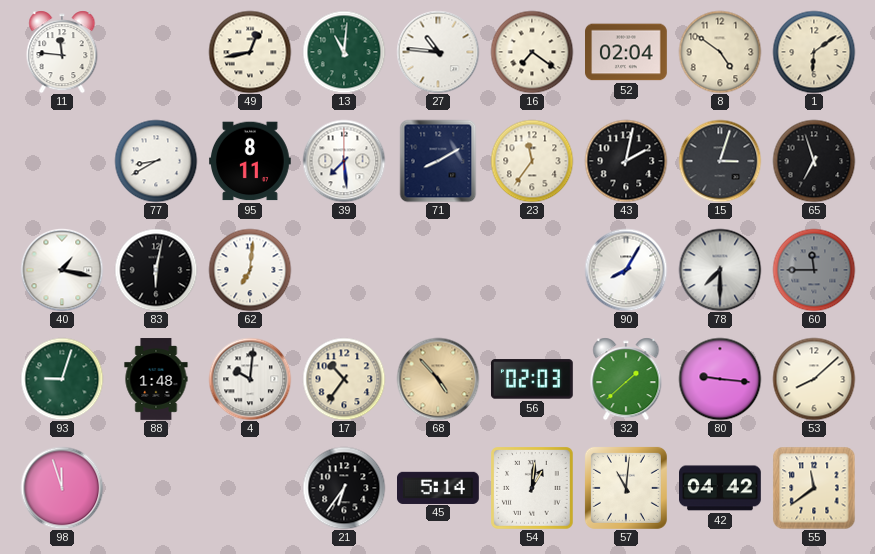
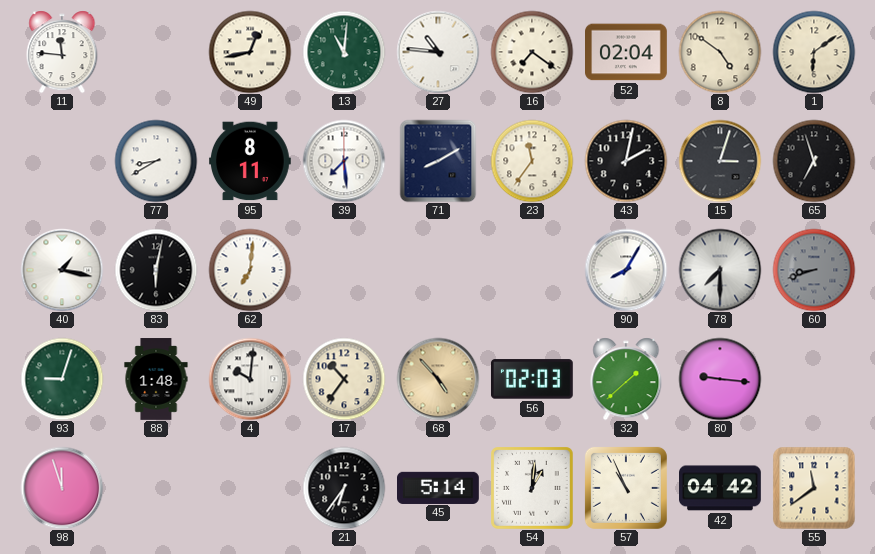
60: 11:45 -> 8:42 (814, 270)
53: 8:08 -> none (814, 379)
57: 11:01 -> 10:56 (626, 488)
